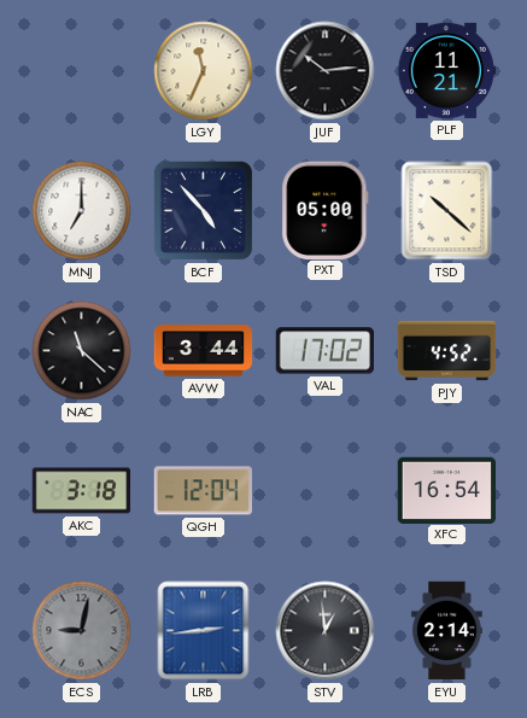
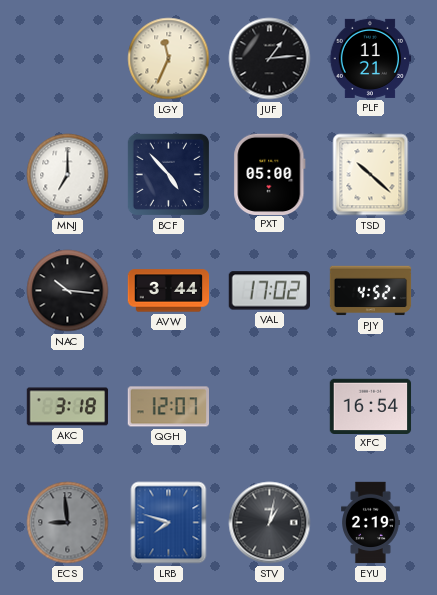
JUF: 10:14 -> 1:14 (270, 59)
NAC: 11:22 -> 10:16 (68, 291)
QGH: 12:04 -> 12:07 (168, 407)
ECS: 9:02 -> 8:59 (68, 523)
LRB: 2:44 -> 7:48 (169, 523)
STV: 12:59 -> 1:02 (270, 523)
EYU: 2:14 -> 2:19 (371, 523)
